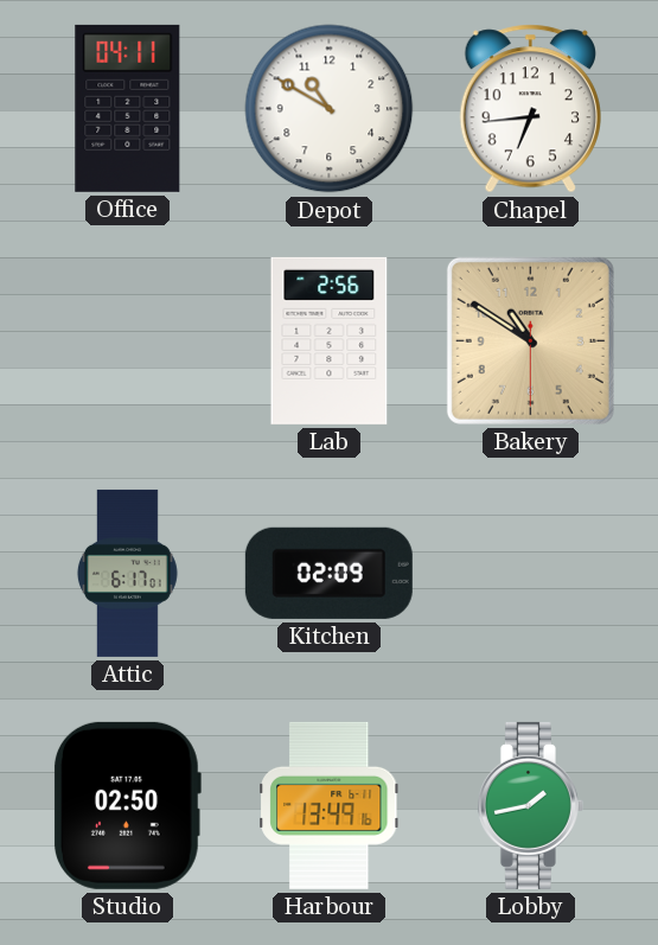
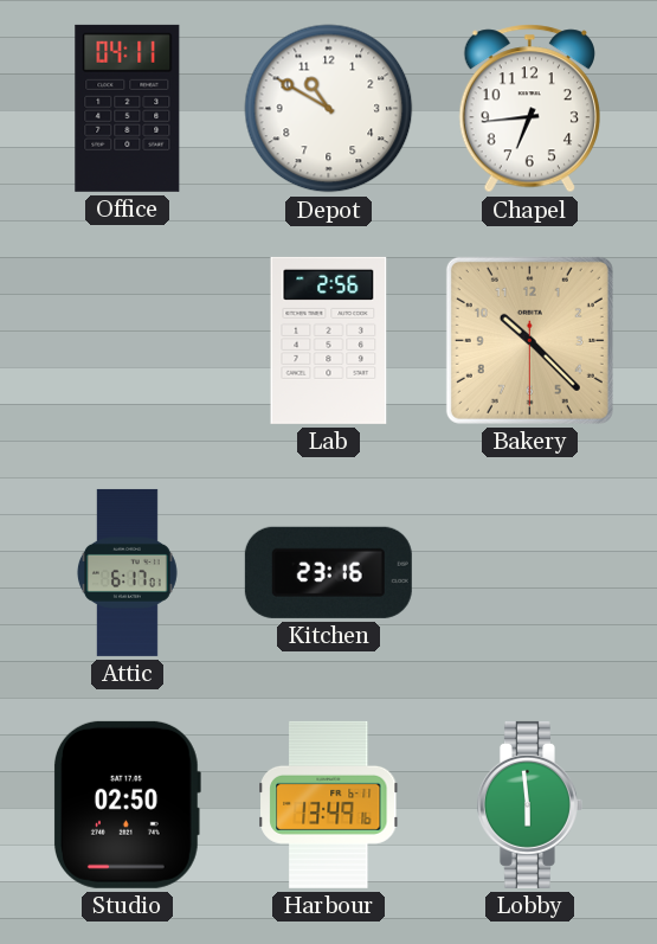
Bakery: 10:50 -> 10:22 (529, 340)
Kitchen: 02:09 -> 23:16 (328, 572)
Lobby: 1:43 -> 5:59 (529, 804)
